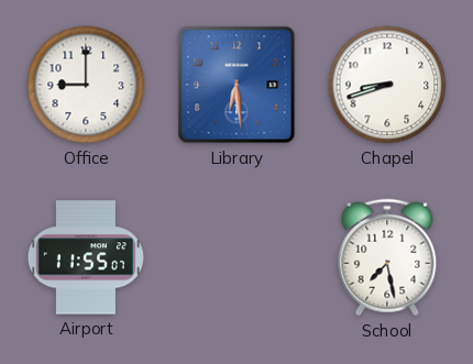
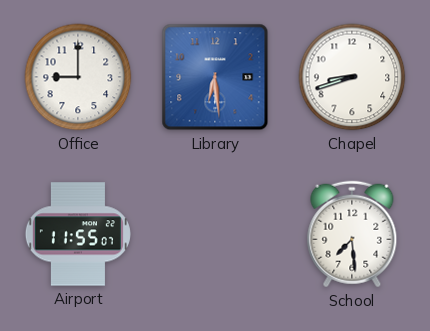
School: 7:28 -> 7:29 (352, 234)
